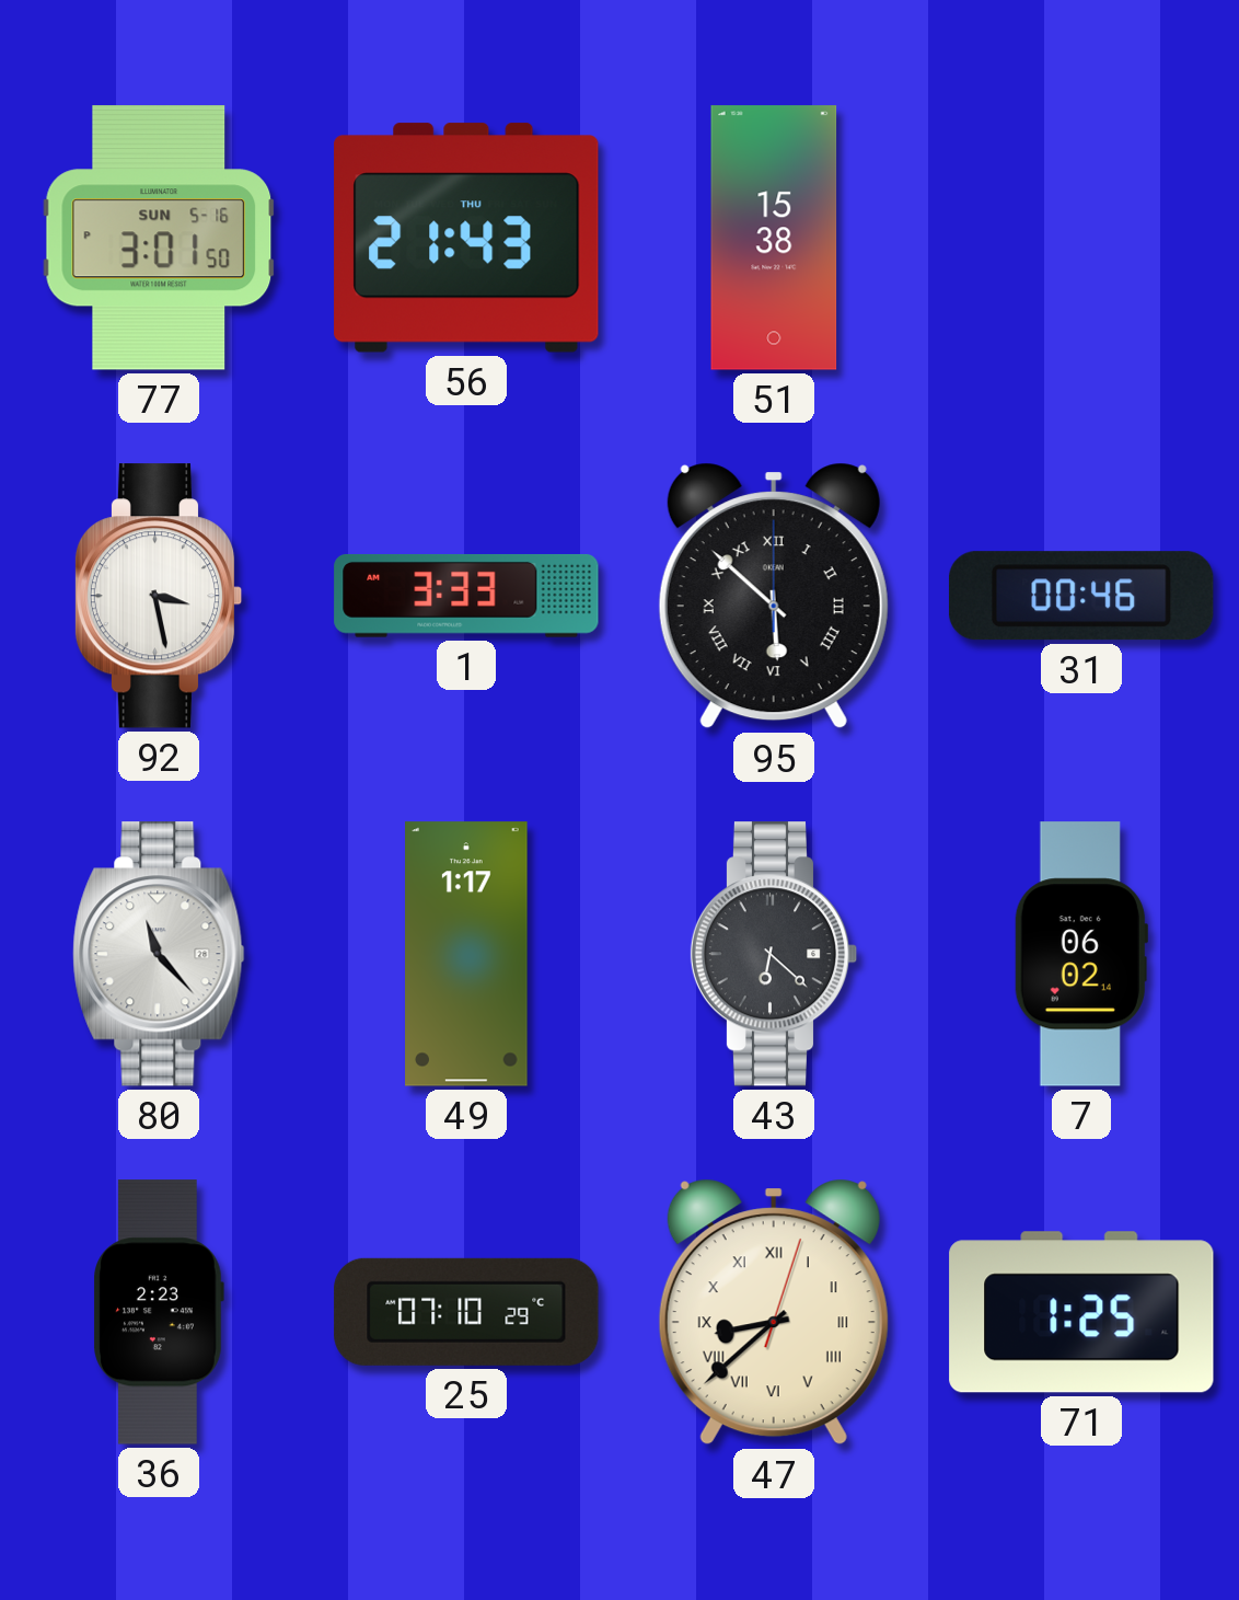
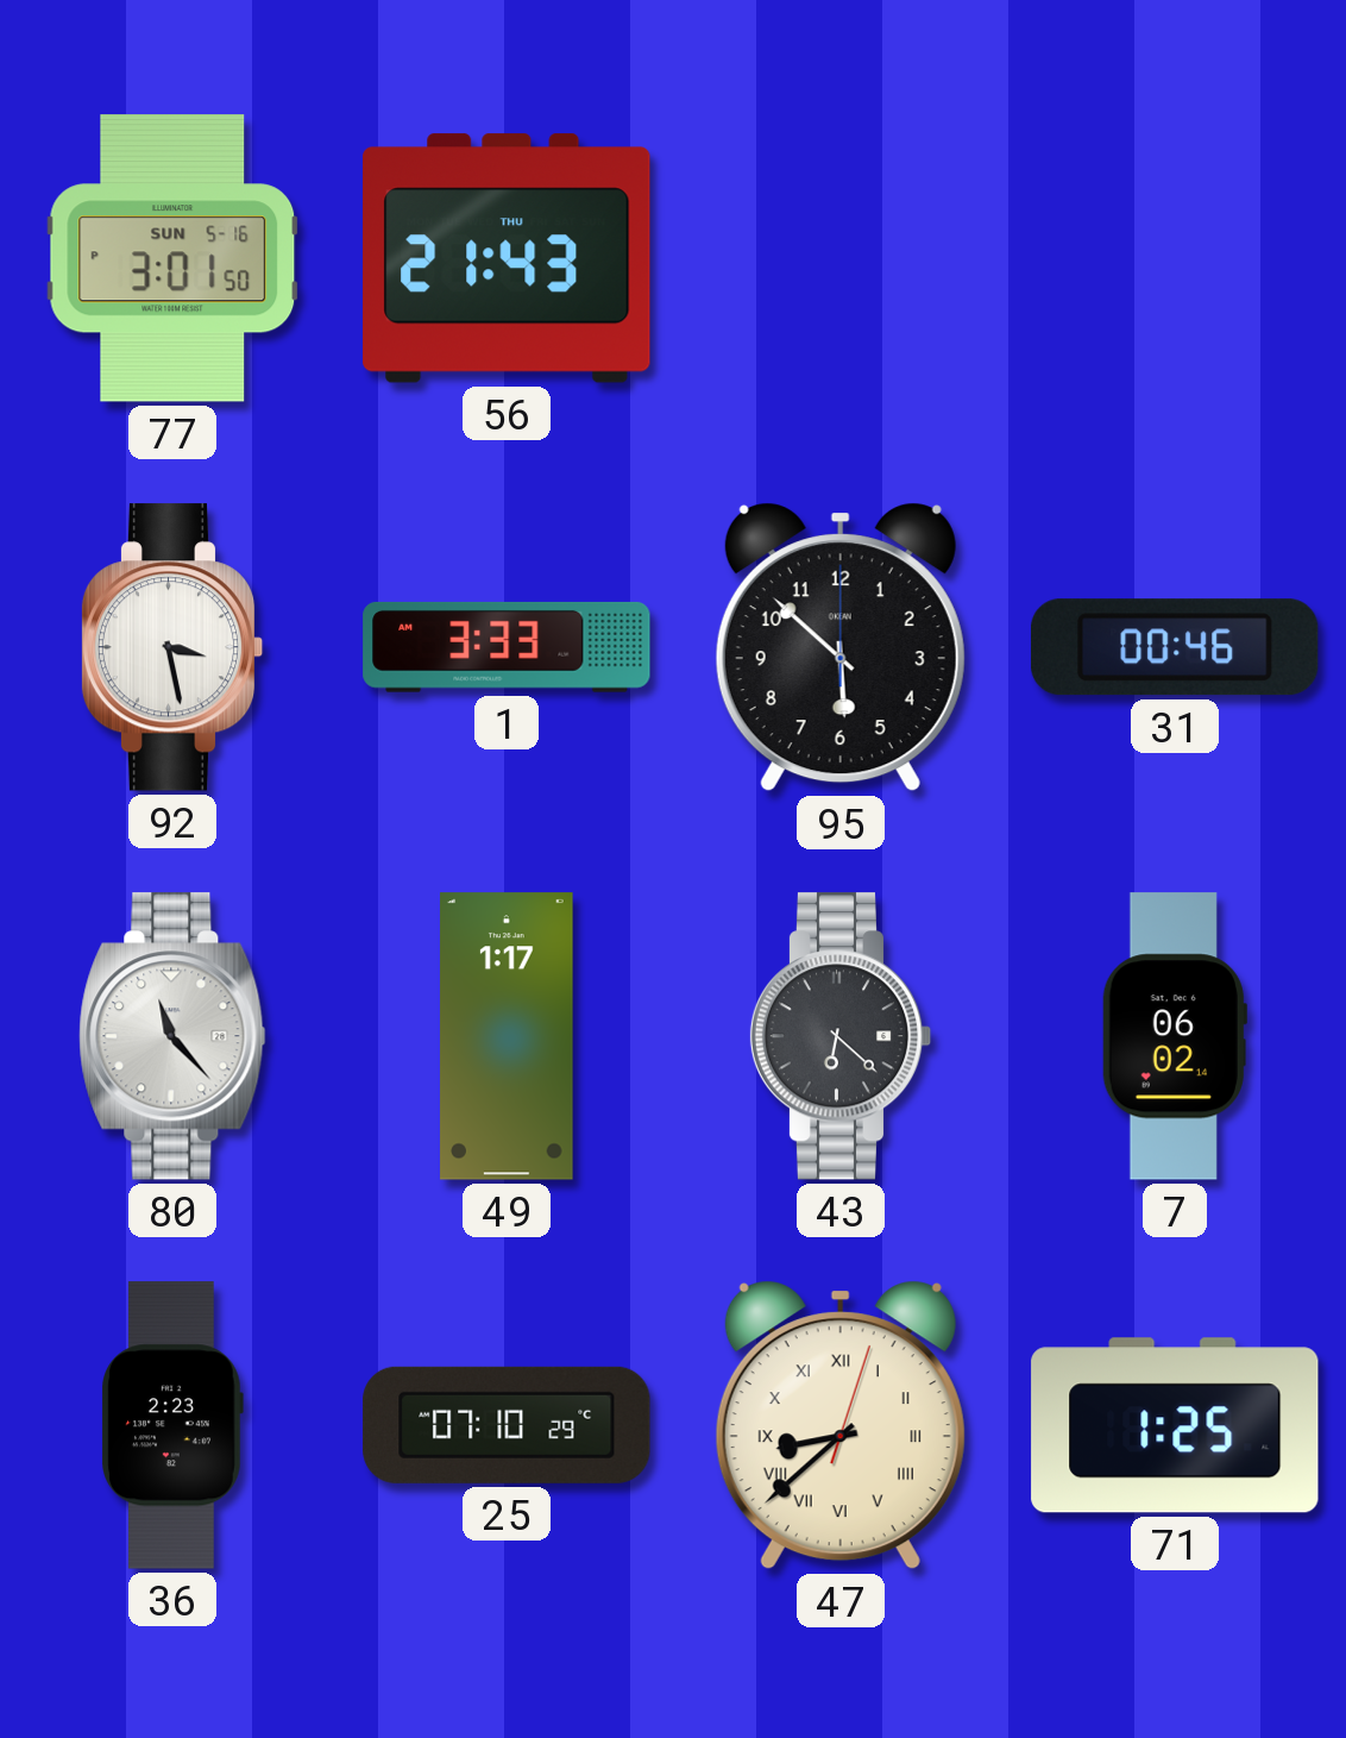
51: 15:38 -> none (774, 238)
95 numerals: Roman -> Arabic (841, 647)
